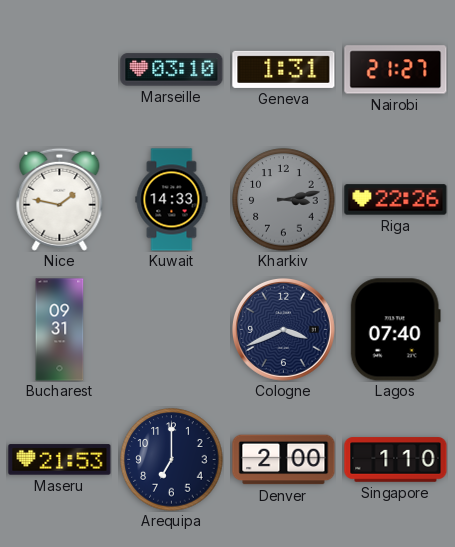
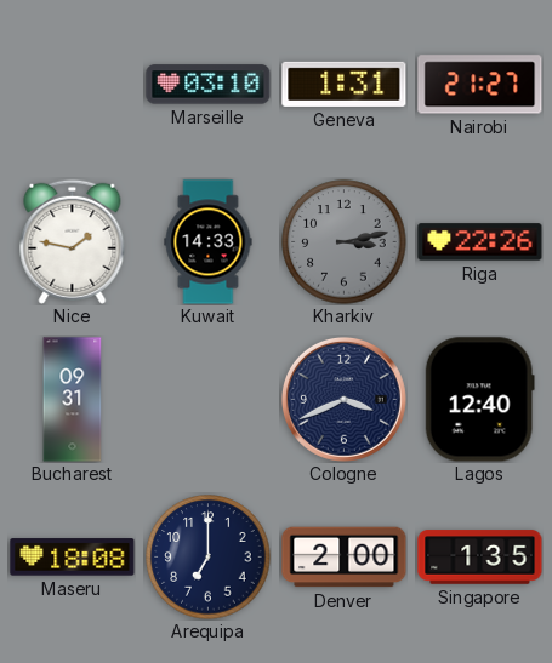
Lagos: 07:40 -> 12:40 (479, 400)
Maseru: 21:53 -> 18:08 (73, 558)
Singapore: 1:10 -> 1:35 (480, 558)
